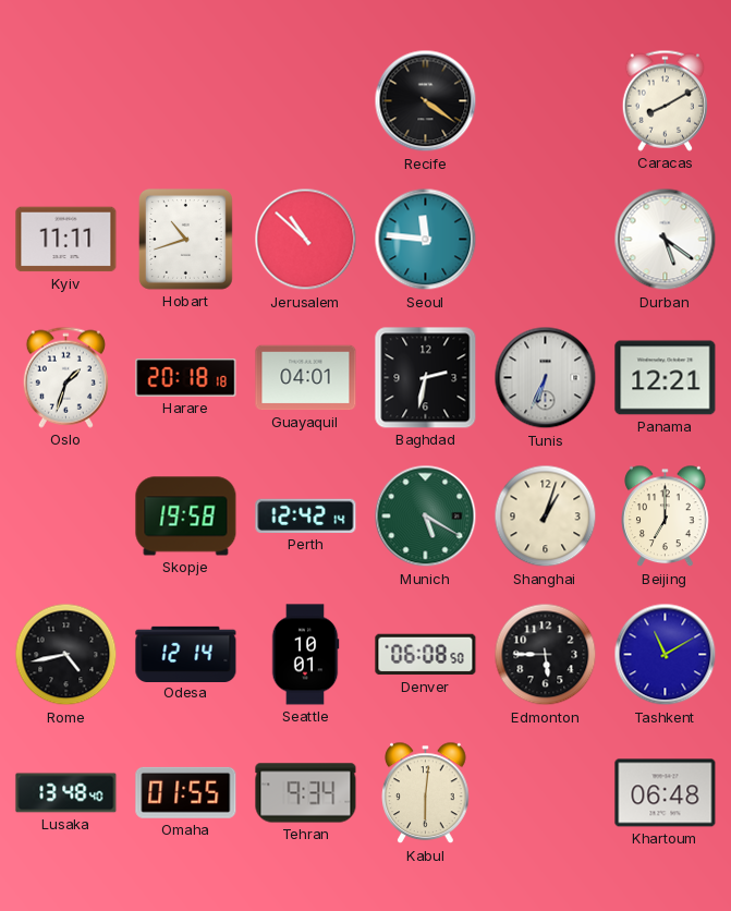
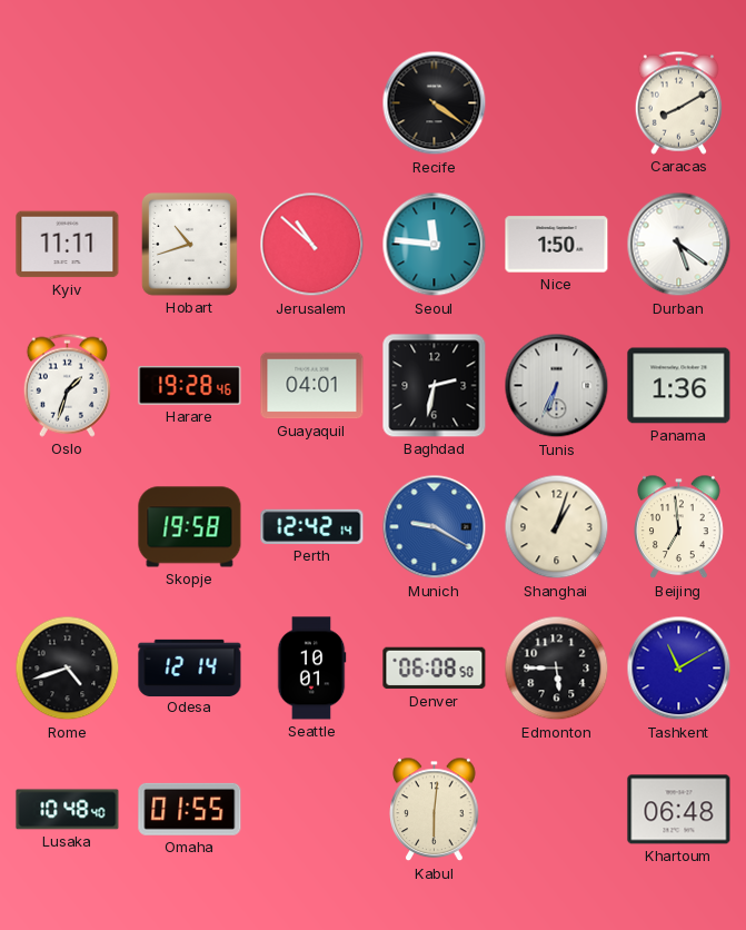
Nice: none -> 1:50 (557, 245)
Harare: 20:18 -> 19:28 (190, 386)
Panama: 12:21 -> 1:36 (679, 386)
Munich: 5:20 -> 9:20 (435, 527)
Munich dial: green -> blue (435, 527)
Beijing: 7:00 -> 6:59 (679, 527)
Rome: 4:43 -> 4:42 (68, 669)
Lusaka: 13:48 -> 10:48 (68, 810)
Tehran: 9:34 -> none (306, 793)
